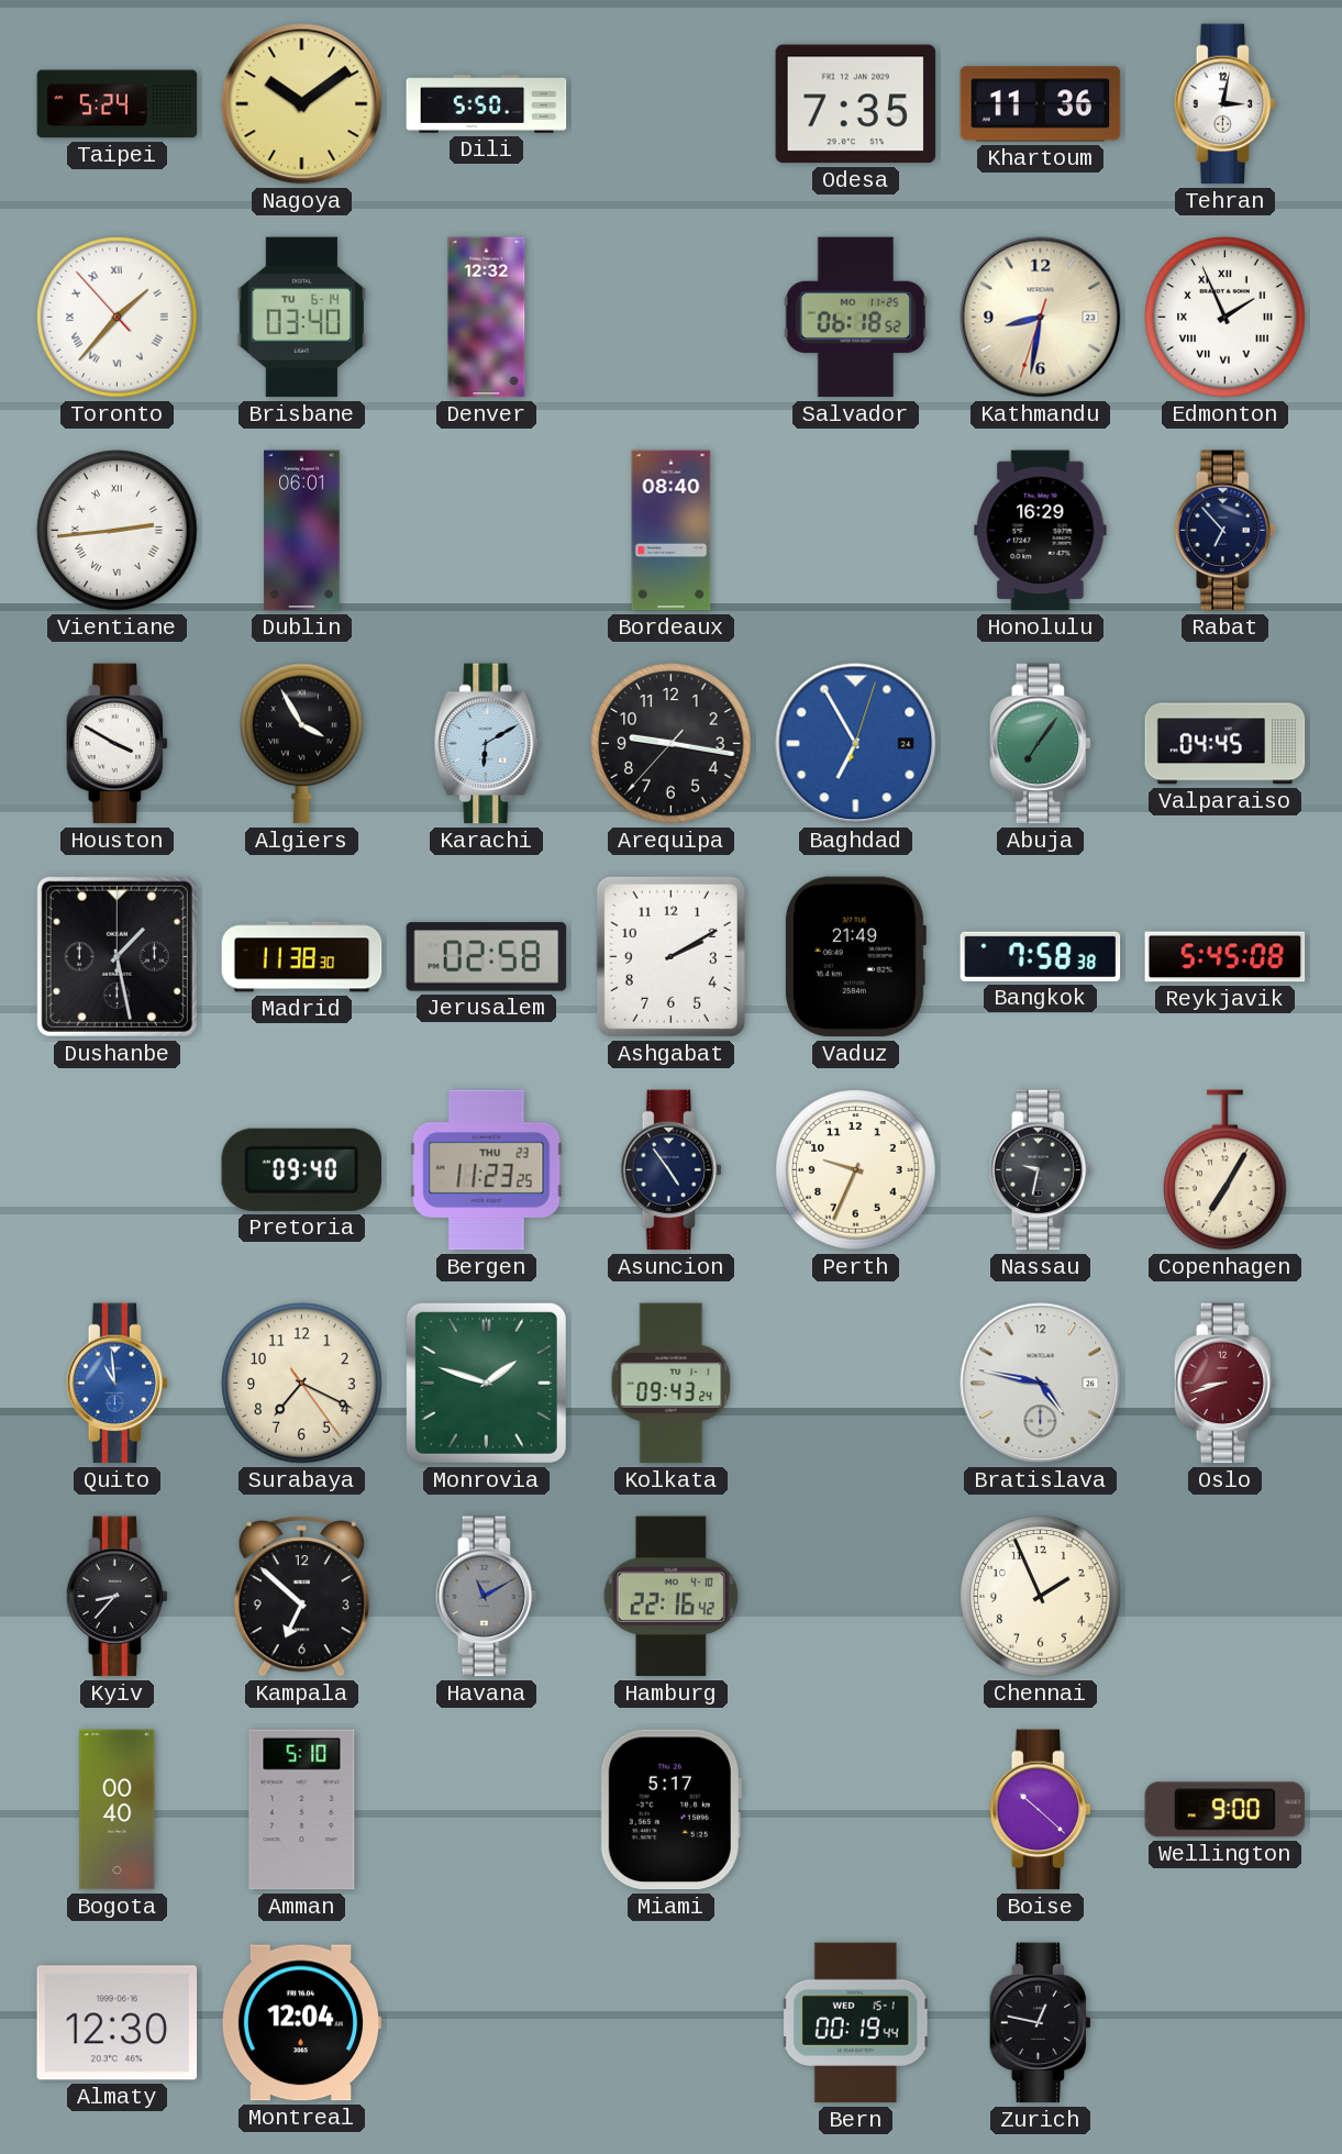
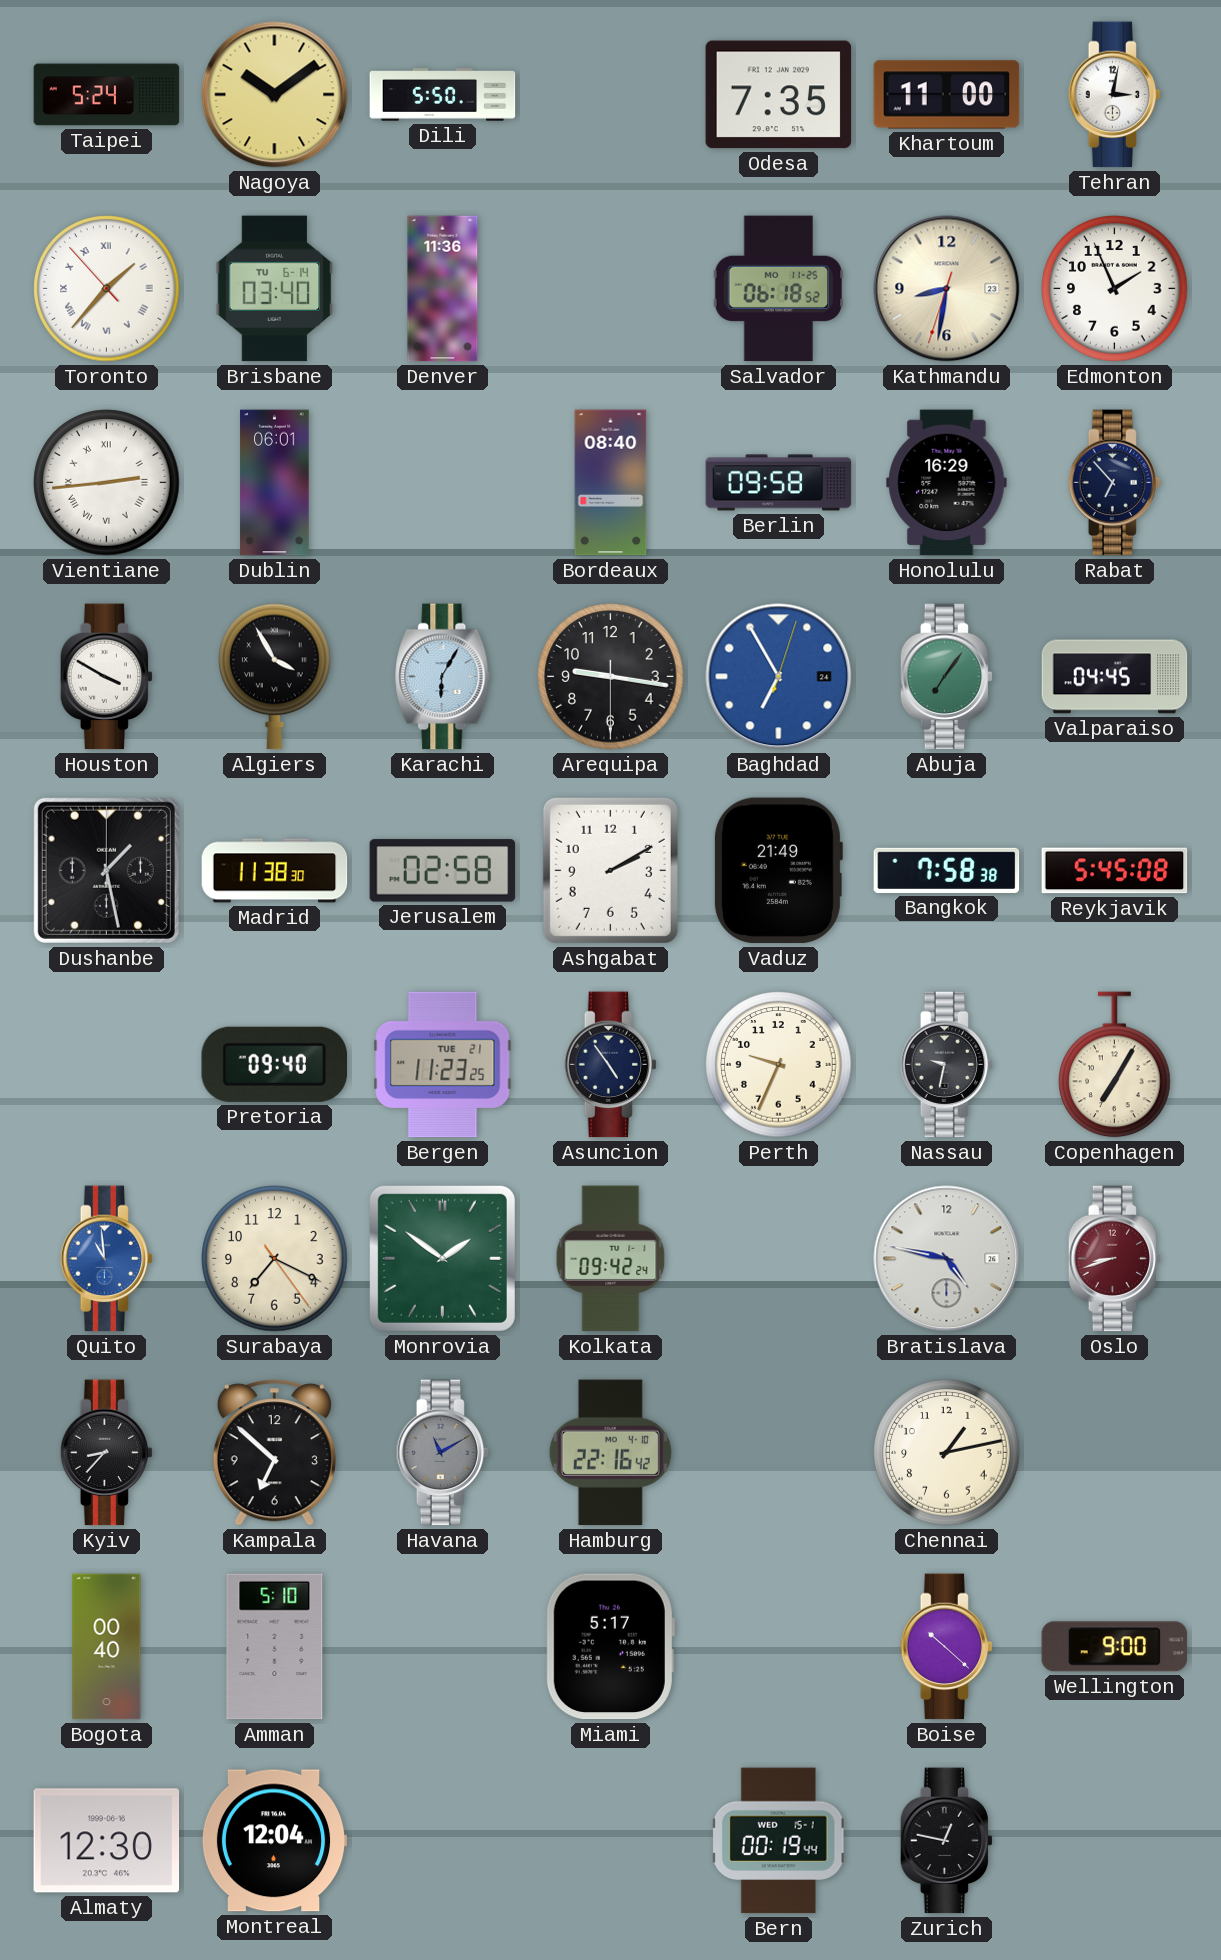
Khartoum: 11:36 -> 11:00 (947, 95)
Denver: 12:32 -> 11:36 (443, 289)
Edmonton numerals: Roman -> Arabic (1115, 289)
Berlin: none -> 09:58 (779, 483)
Karachi: 6:10 -> 6:05 (443, 677)
Arequipa: 9:16:37 -> 9:16:30 (611, 677)
Bergen date: THU 23 -> TUE 21 (443, 1065)
Monrovia: 1:48 -> 1:51 (442, 1258)
Kolkata: 09:43 -> 09:42 (611, 1259)
Chennai: 1:56 -> 1:13 (947, 1453)
